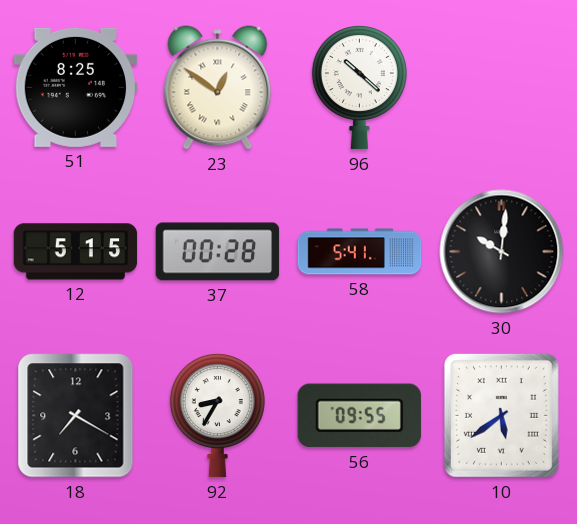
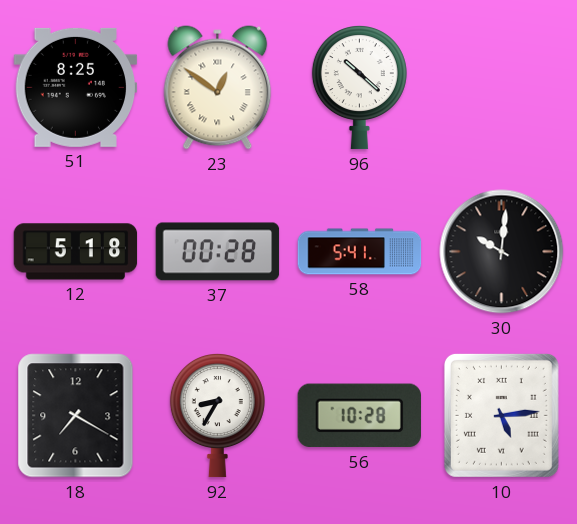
12: 5:15 -> 5:18 (76, 252)
56: 09:55 -> 10:28 (359, 416)
10: 5:39 -> 5:14 (501, 415)
